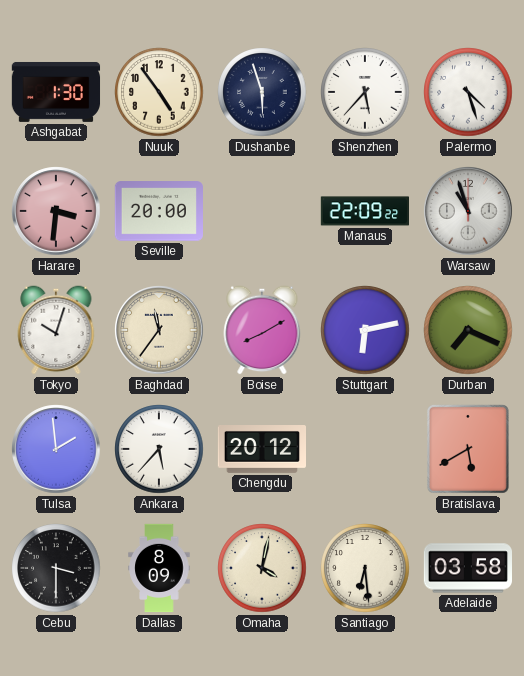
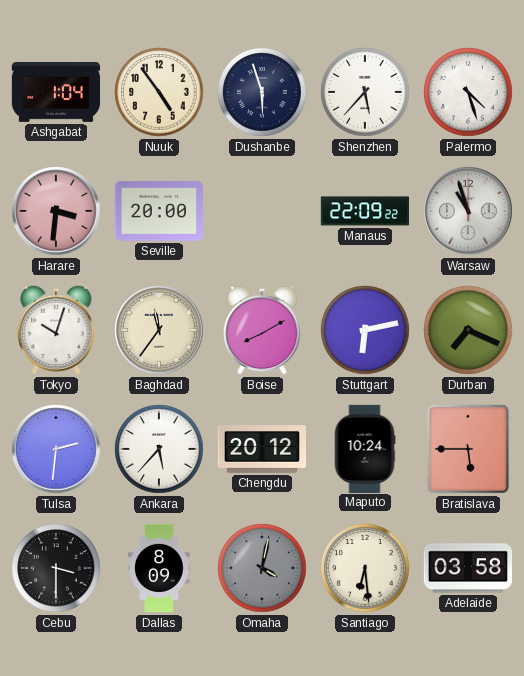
Ashgabat: 1:30 -> 1:04 (56, 92)
Tulsa: 1:59 -> 2:31 (56, 449)
Maputo: none -> 10:24 (365, 448)
Bratislava: 5:40 -> 5:45 (468, 450)
Omaha dial: cream -> grey (262, 568)
